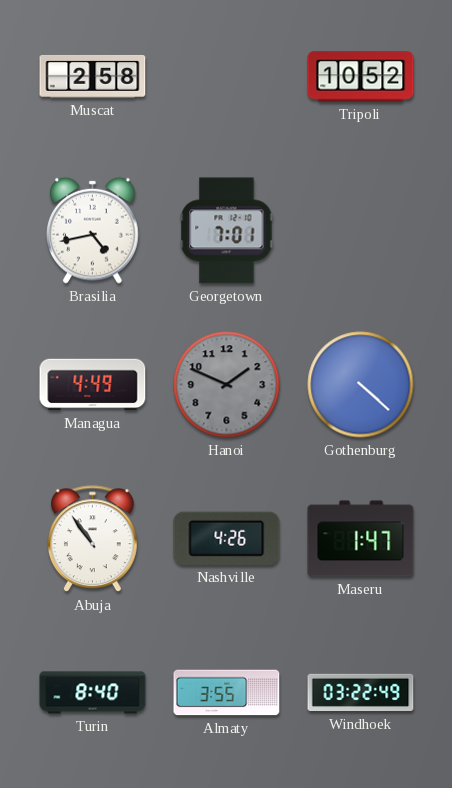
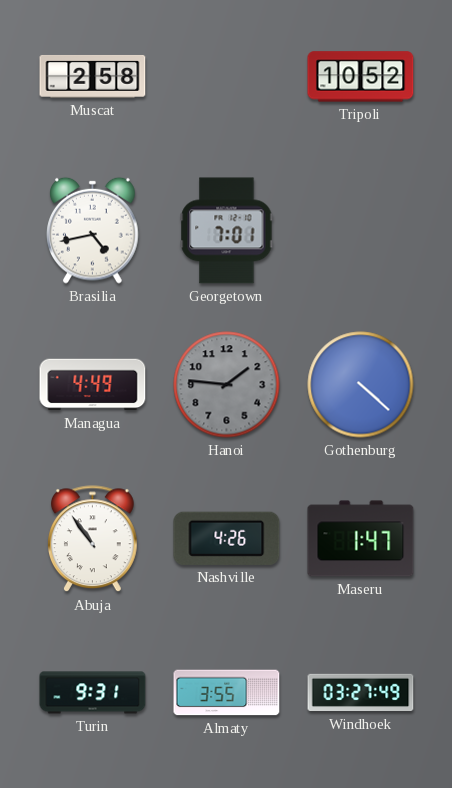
Hanoi: 1:49 -> 1:46 (227, 385)
Turin: 8:40 -> 9:31 (93, 693)
Windhoek: 03:22 -> 03:27 (361, 693)
